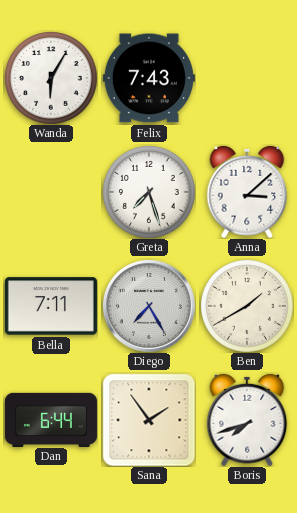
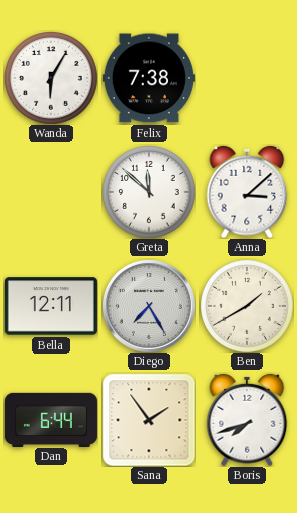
Felix: 7:43 -> 7:38 (149, 78)
Greta: 7:27 -> 11:52 (149, 192)
Bella: 7:11 -> 12:11 (51, 306)
